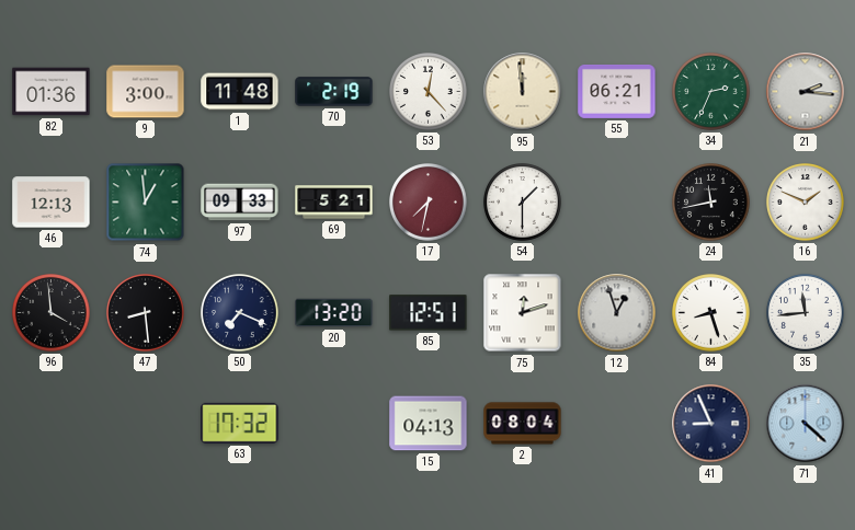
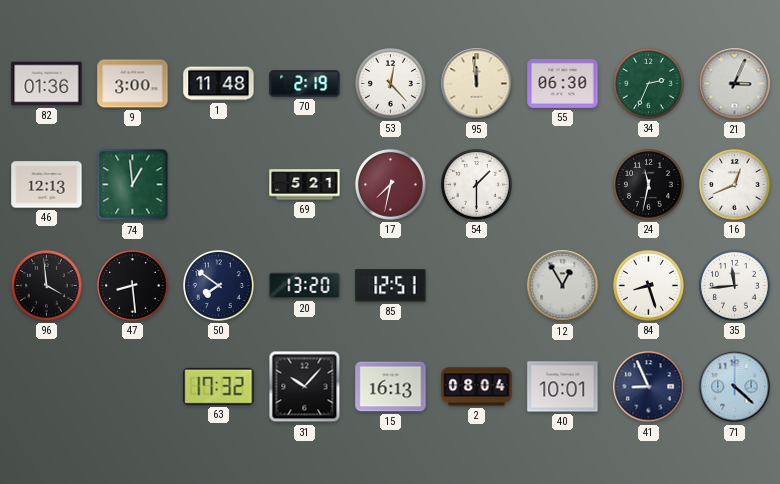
55: 06:21 -> 06:30 (563, 83)
21: 2:16 -> 3:04 (735, 84)
97: 09:33 -> none (240, 203)
24: 11:43 -> 11:32 (649, 185)
16: 1:49 -> 12:41 (735, 185)
50: 7:19 -> 7:51 (219, 286)
75: 12:12 -> none (523, 313)
12: 12:57 -> 12:55 (563, 286)
31: none -> 10:07 (305, 387)
15: 04:13 -> 16:13 (391, 387)
40: none -> 10:01 (563, 387)
